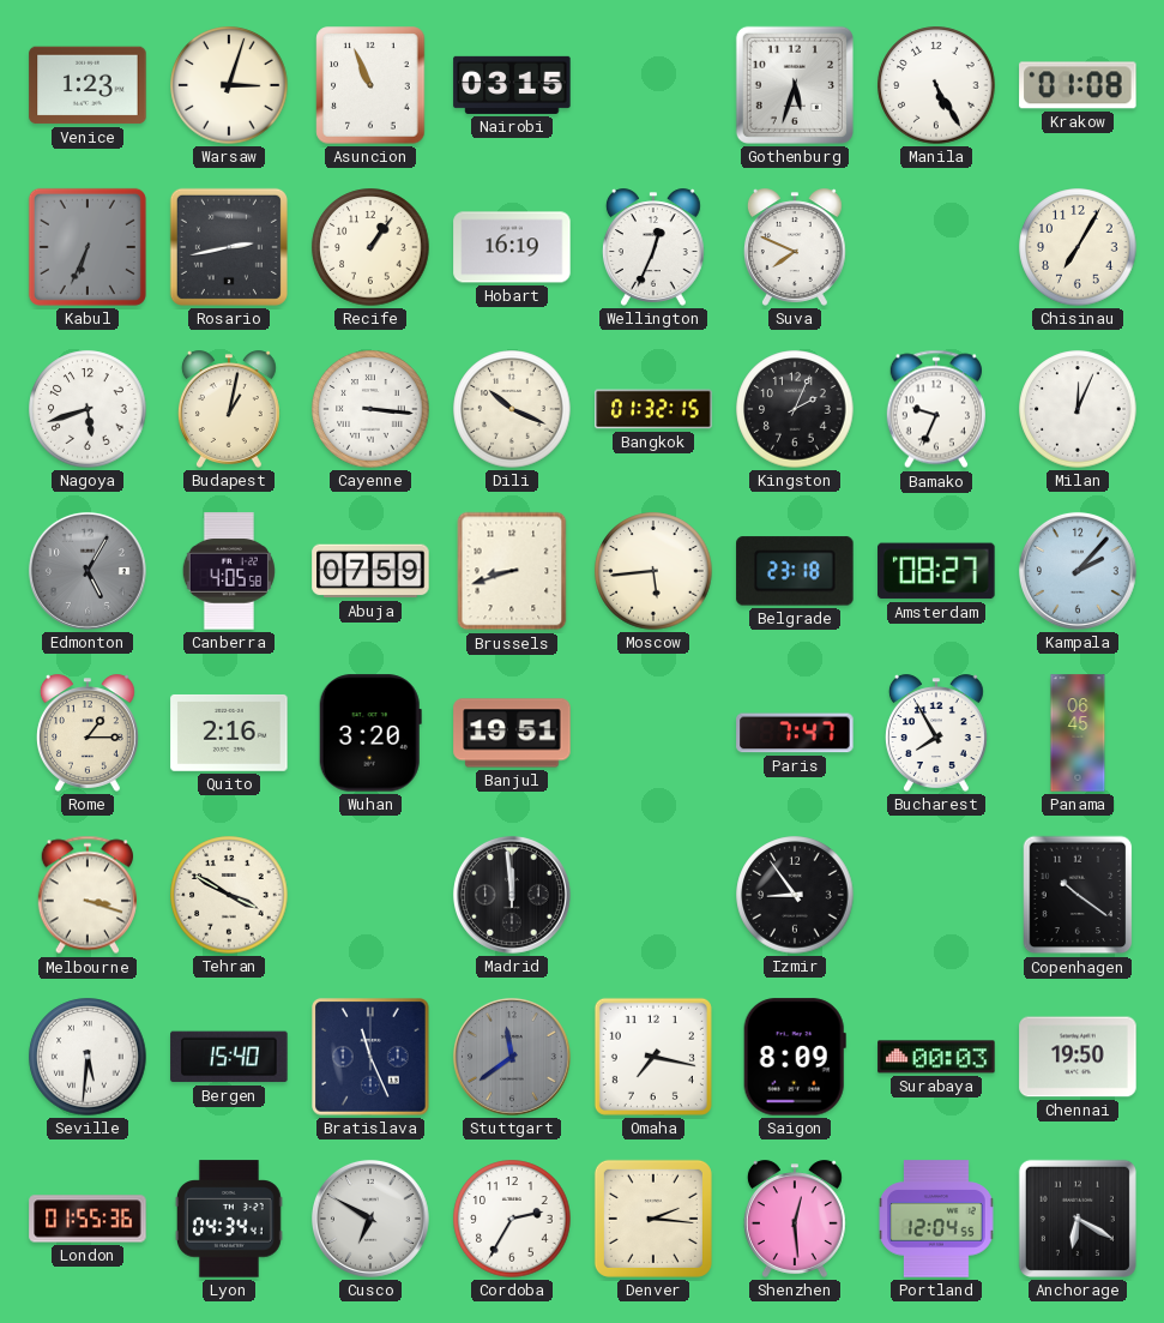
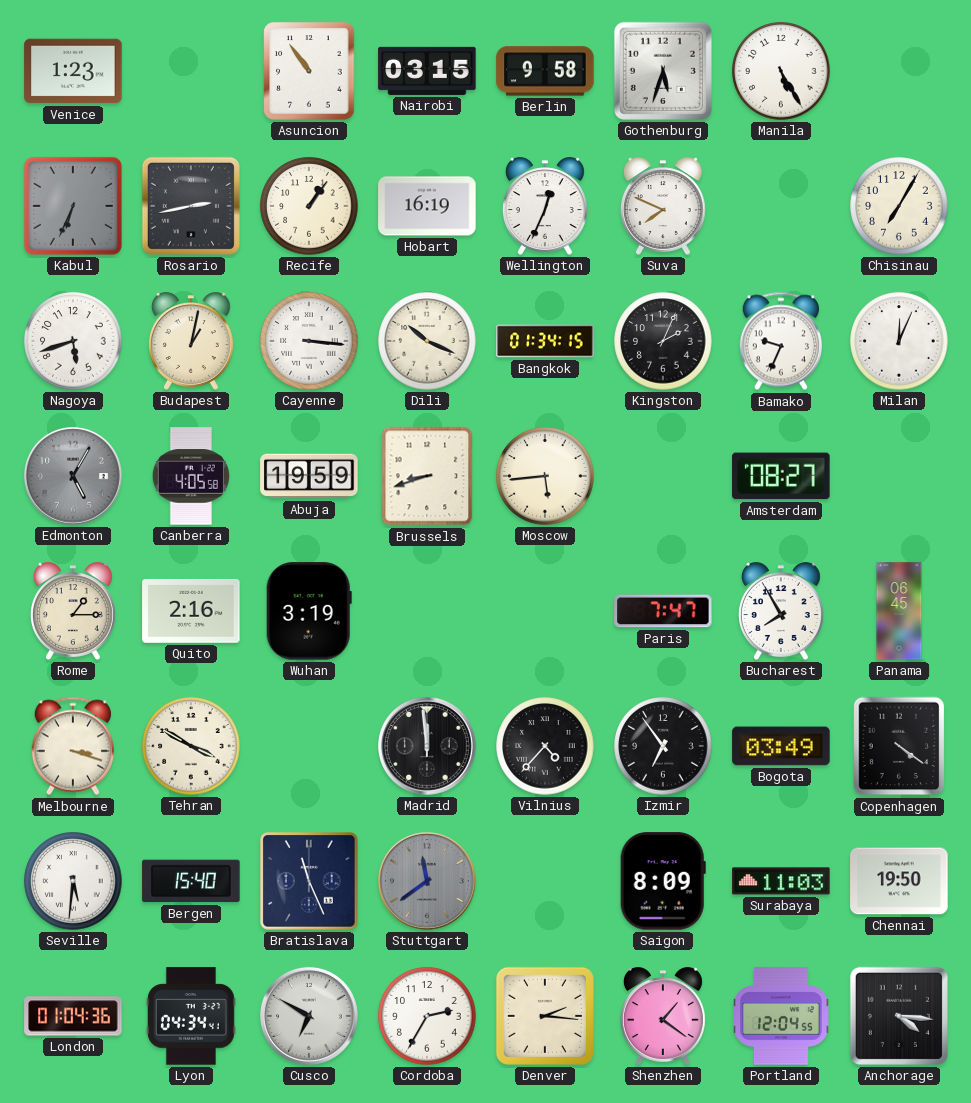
Warsaw: 3:03 -> none (229, 85)
Asuncion: 10:56 -> 10:54 (309, 71)
Berlin: none -> 9:58 (545, 71)
Krakow: 01:08 -> none (1078, 85)
Bangkok: 01:32 -> 01:34 (545, 341)
Abuja: 07:59 -> 19:59 (309, 476)
Belgrade: 23:18 -> none (795, 571)
Kampala: 2:07 -> none (1078, 571)
Wuhan: 3:20 -> 3:19 (309, 611)
Banjul: 19:51 -> none (512, 733)
Vilnius: none -> 4:37 (545, 746)
Izmir: 8:54 -> 6:54 (663, 746)
Bogota: none -> 03:49 (781, 746)
Copenhagen: 10:21 -> 4:21 (899, 746)
Omaha: 7:17 -> none (653, 1057)
Surabaya: 00:03 -> 11:03 (781, 881)
London: 01:55 -> 01:04 (73, 1016)
Shenzhen: 12:29 -> 1:21 (663, 1016)
Anchorage: 6:20 -> 4:16 (899, 1016)
